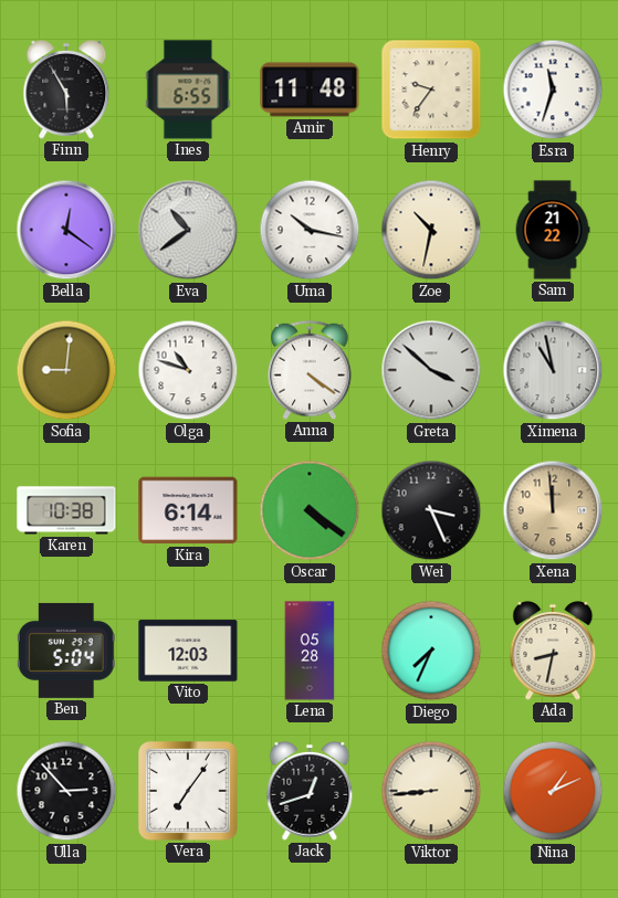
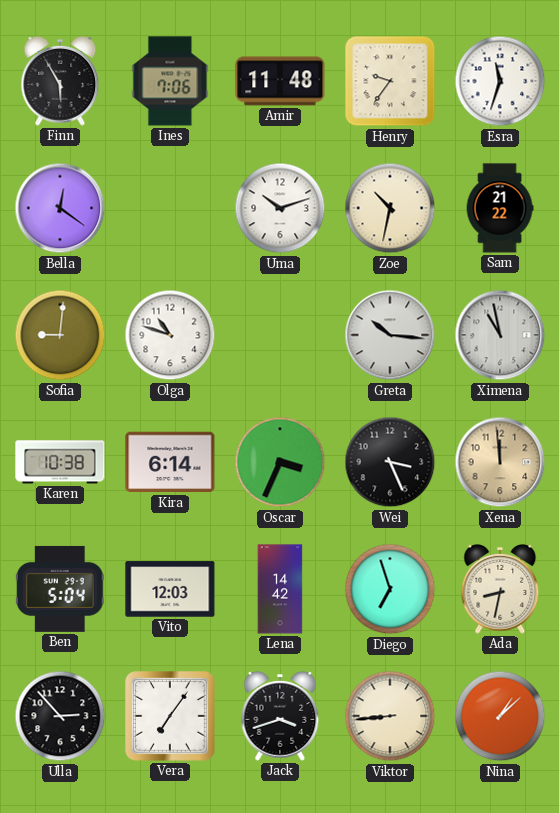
Ines: 6:55 -> 7:06 (170, 81)
Eva: 10:39 -> none (188, 230)
Uma: 10:17 -> 10:12 (280, 208)
Anna: 4:21 -> none (310, 370)
Greta: 3:52 -> 10:16 (390, 335)
Oscar: 4:21 -> 3:34 (280, 462)
Lena: 05:28 -> 14:42 (280, 589)
Diego: 7:34 -> 6:57 (390, 589)
Jack: 12:42 -> 3:42 (280, 716)
Nina: 1:11 -> 1:08 (500, 716)
